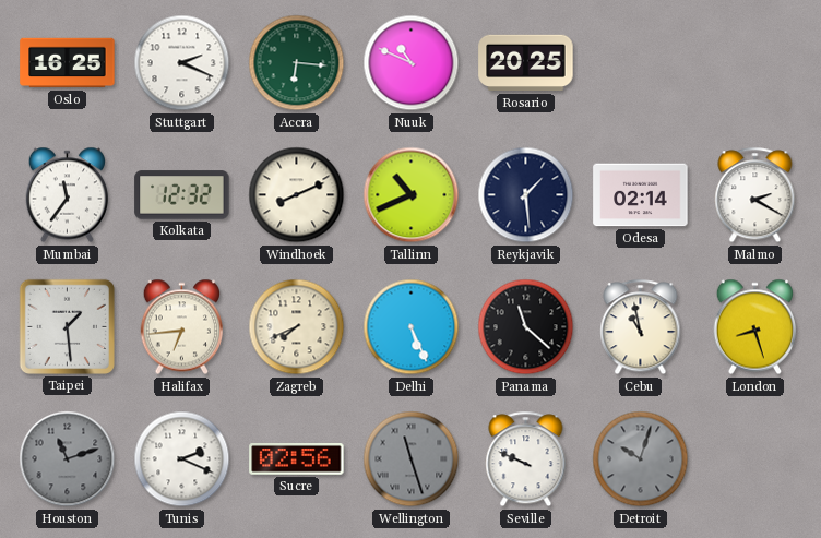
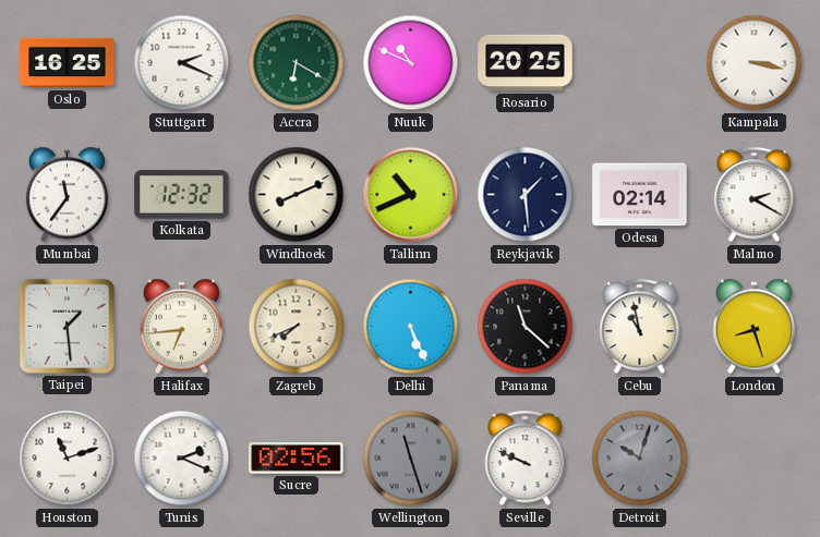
Accra: 6:16 -> 6:20 (297, 63)
Kampala: none -> 3:17 (755, 63)
Houston dial: grey -> white (68, 459)
